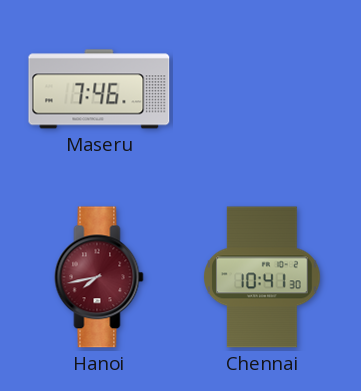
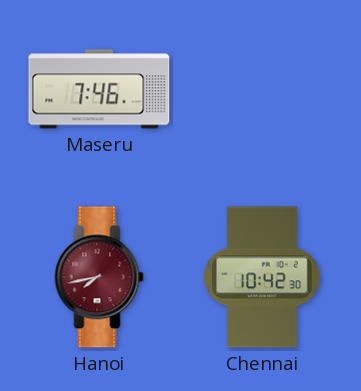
Chennai: 10:41 -> 10:42 (262, 277)
